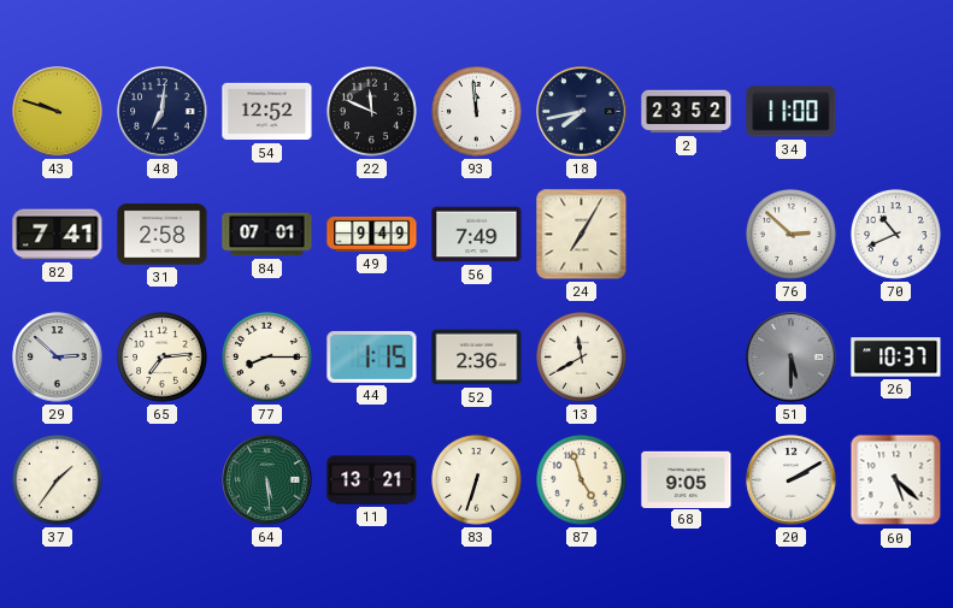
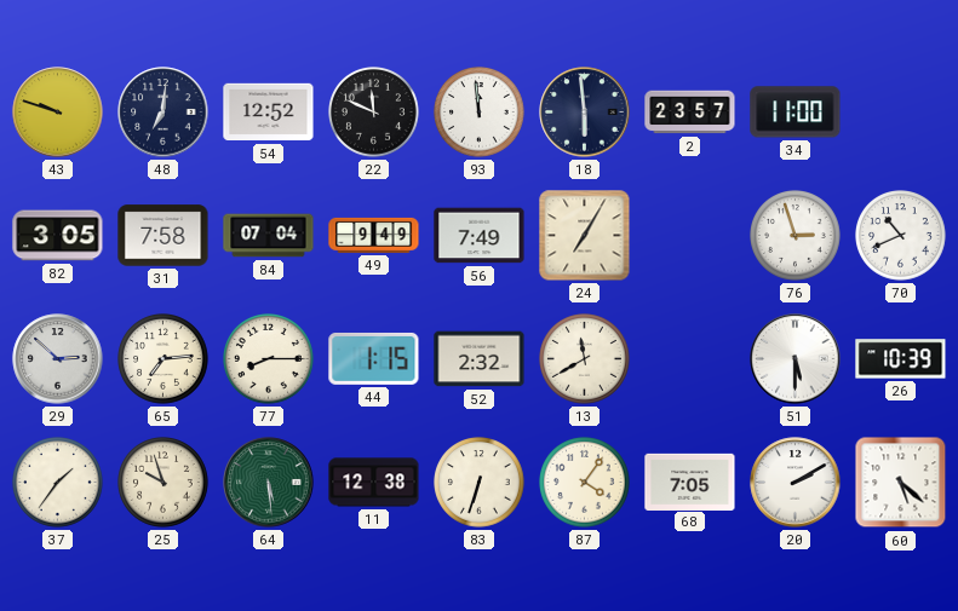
18: 7:43 -> 5:59 (585, 113)
2: 23:52 -> 23:57 (690, 113)
82: 7:41 -> 3:05 (58, 236)
31: 2:58 -> 7:58 (164, 236)
84: 07:01 -> 07:04 (269, 236)
76: 2:52 -> 2:57 (796, 236)
52: 2:36 -> 2:32 (480, 359)
51 dial: grey -> white (796, 359)
26: 10:37 -> 10:39 (901, 359)
25: none -> 9:57 (164, 483)
11: 13:21 -> 12:38 (374, 483)
87: 4:57 -> 4:06 (585, 483)
68: 9:05 -> 7:05 (690, 482)
